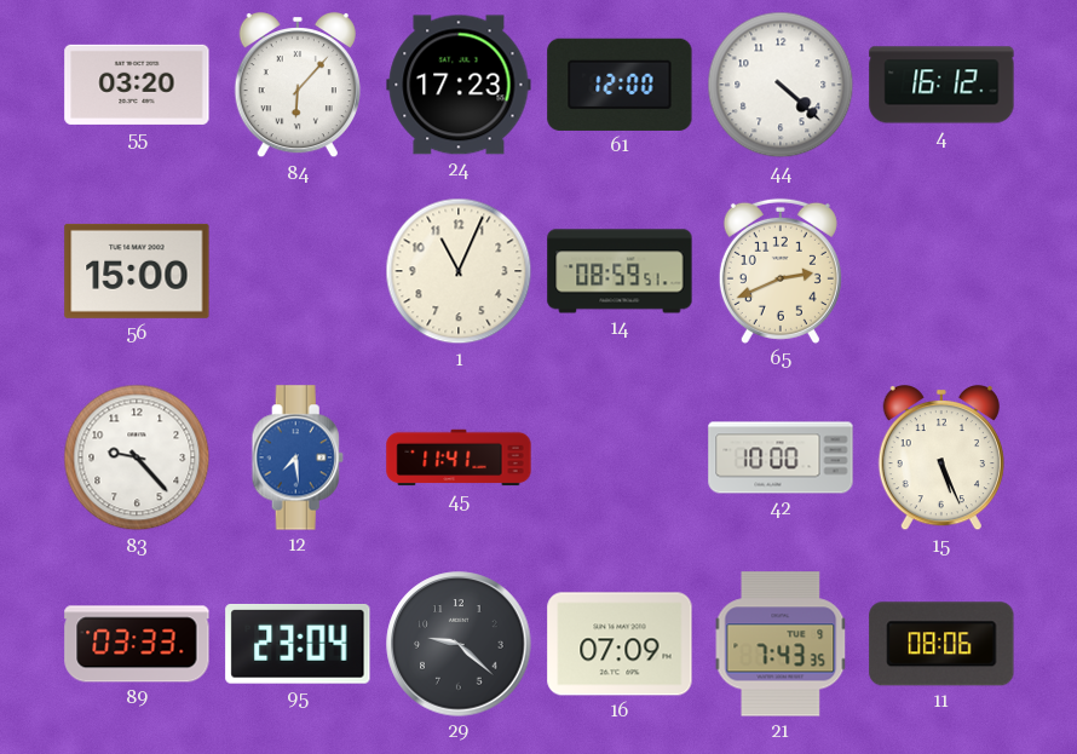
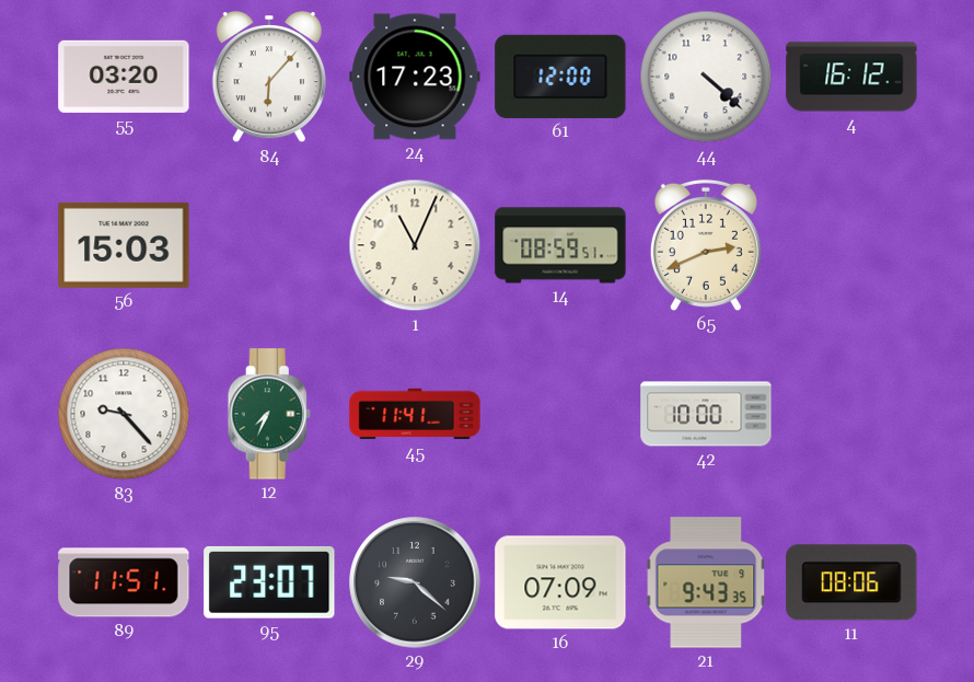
56: 15:00 -> 15:03 (124, 245)
12: 7:29 -> 7:34 (269, 414)
12 dial: blue -> green (269, 414)
15: 5:26 -> none (941, 459)
89: 03:33 -> 11:51 (124, 582)
95: 23:04 -> 23:07 (269, 582)
21: 7:43 -> 9:43 (706, 582)
